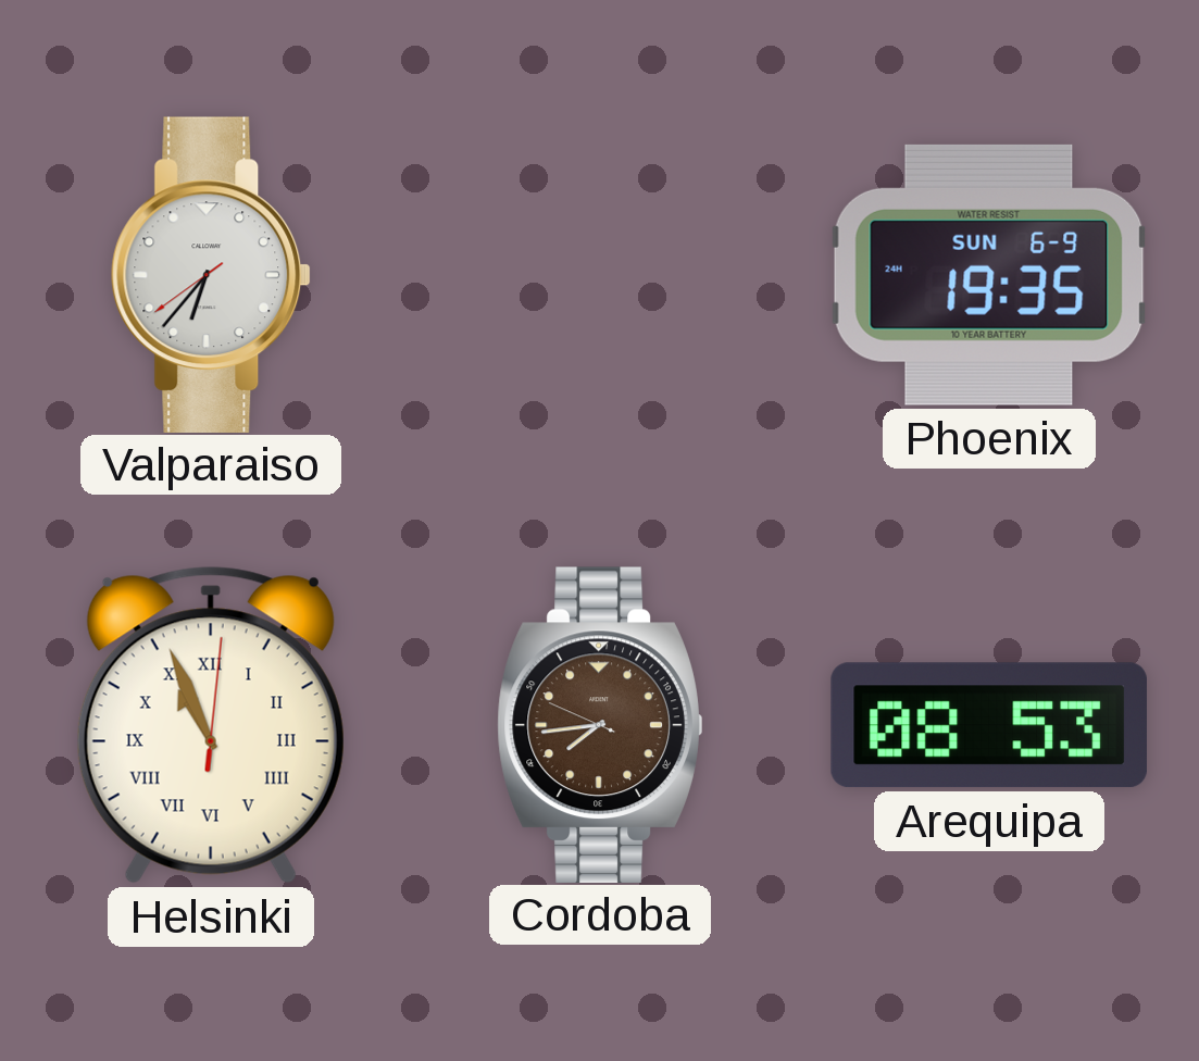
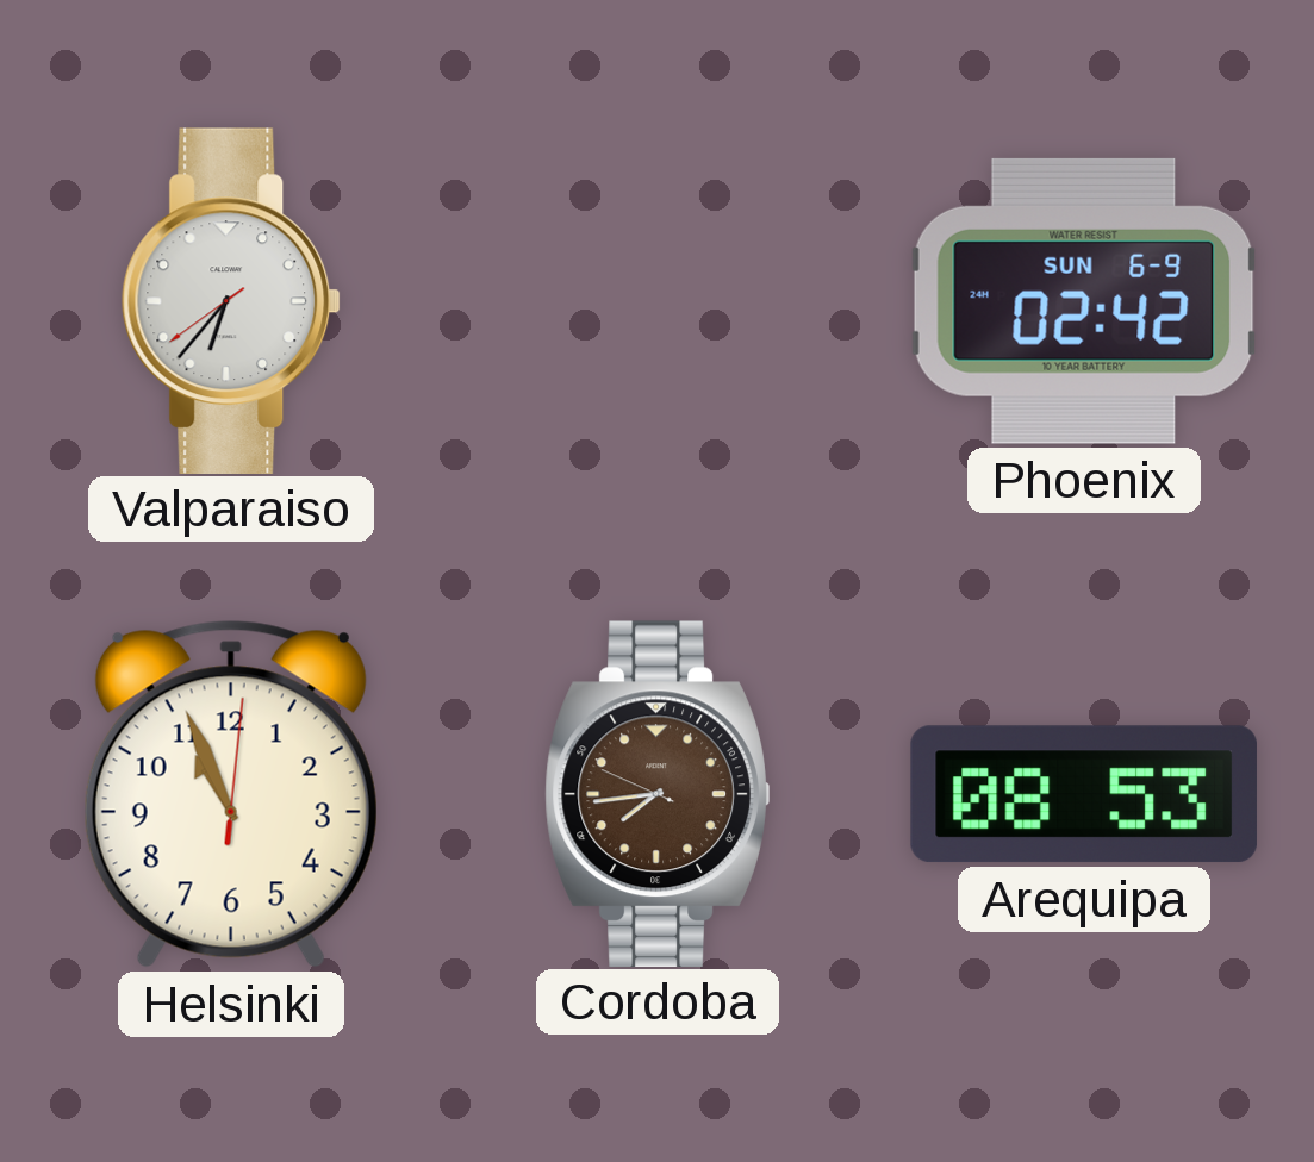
Phoenix: 19:35 -> 02:42 (1084, 301)
Helsinki numerals: Roman -> Arabic (231, 794)
